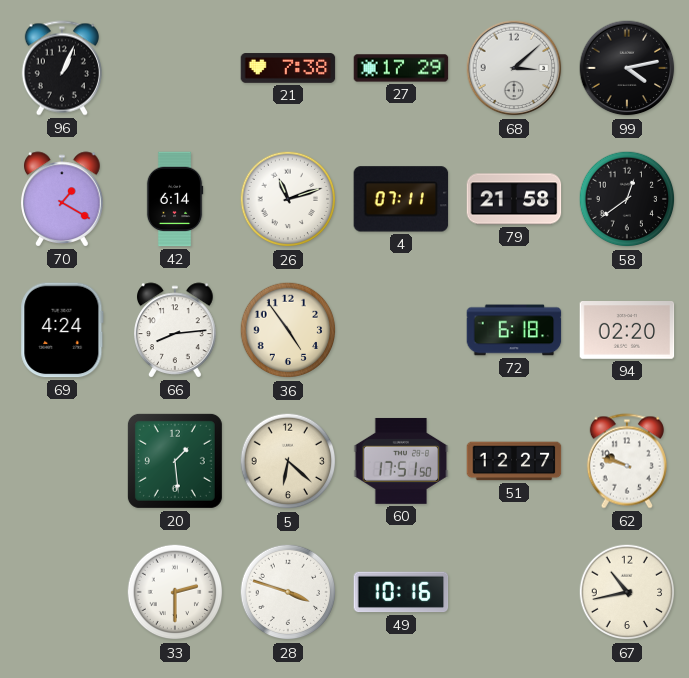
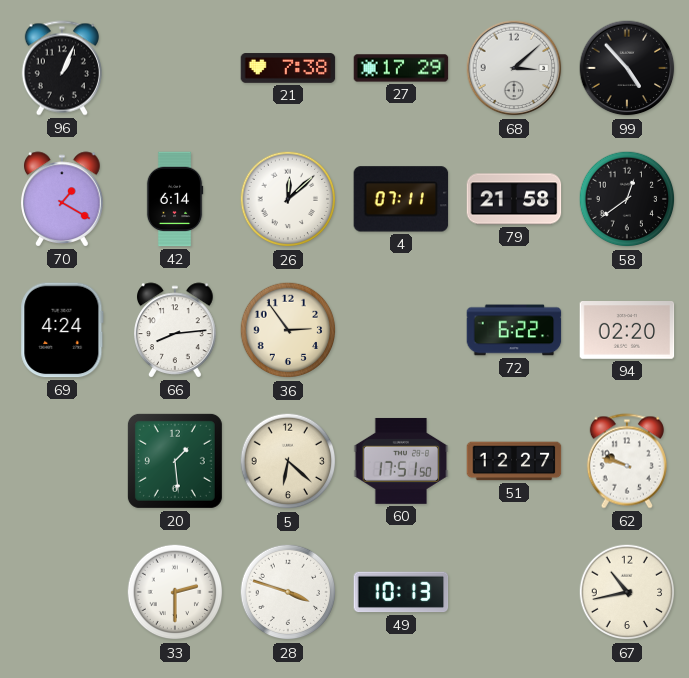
99: 4:13 -> 4:53 (627, 68)
26: 11:12 -> 12:08 (288, 199)
36: 4:54 -> 2:54 (288, 330)
72: 6:18 -> 6:22 (514, 330)
49: 10:16 -> 10:13 (401, 592)
